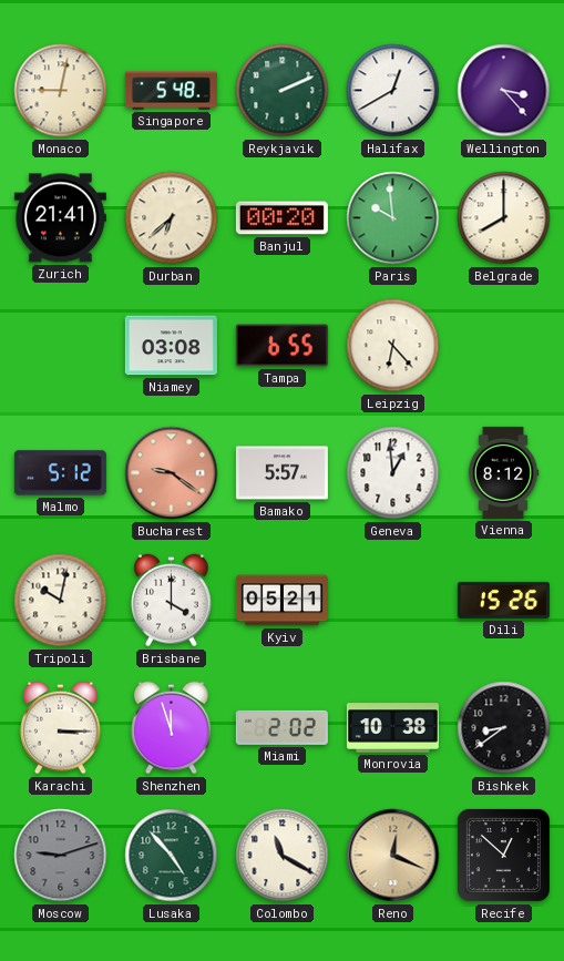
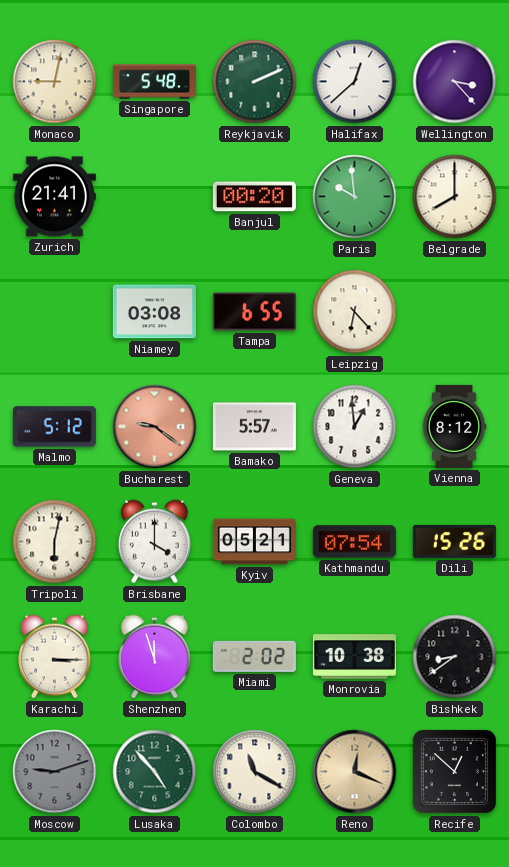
Halifax: 12:40 -> 12:38 (355, 82)
Durban: 6:38 -> none (172, 218)
Tripoli: 10:02 -> 6:02 (55, 542)
Kathmandu: none -> 07:54 (354, 542)
